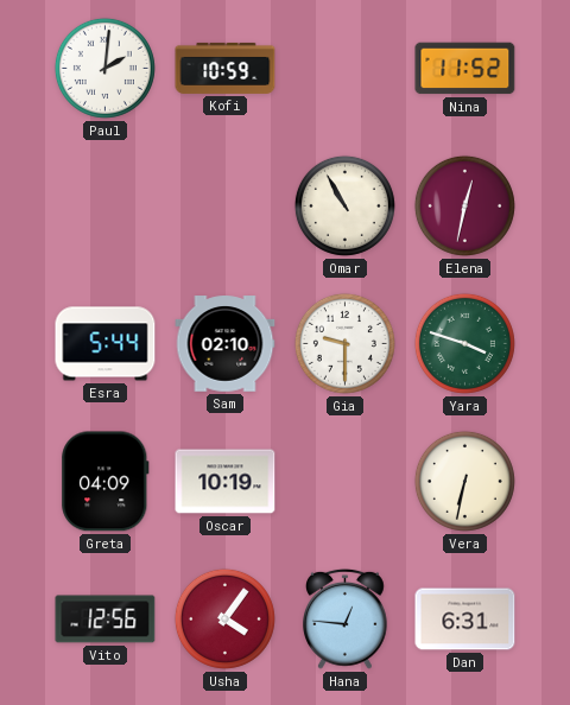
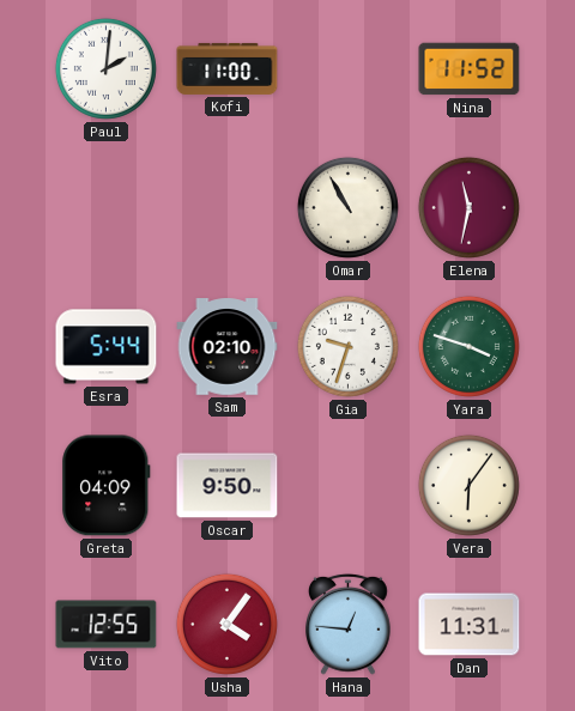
Kofi: 10:59 -> 11:00 (228, 68)
Elena: 12:32 -> 11:32 (468, 207)
Gia: 9:30 -> 9:33 (347, 346)
Oscar: 10:19 -> 9:50 (228, 486)
Vera: 6:32 -> 6:06 (468, 485)
Vito: 12:56 -> 12:55 (107, 625)
Dan: 6:31 -> 11:31 (470, 625)
